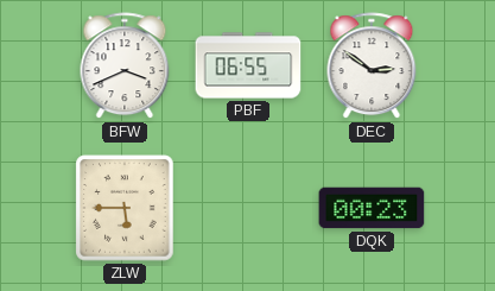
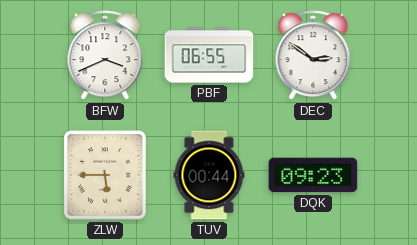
TUV: none -> 00:44 (209, 175)
DQK: 00:23 -> 09:23 (313, 175)
